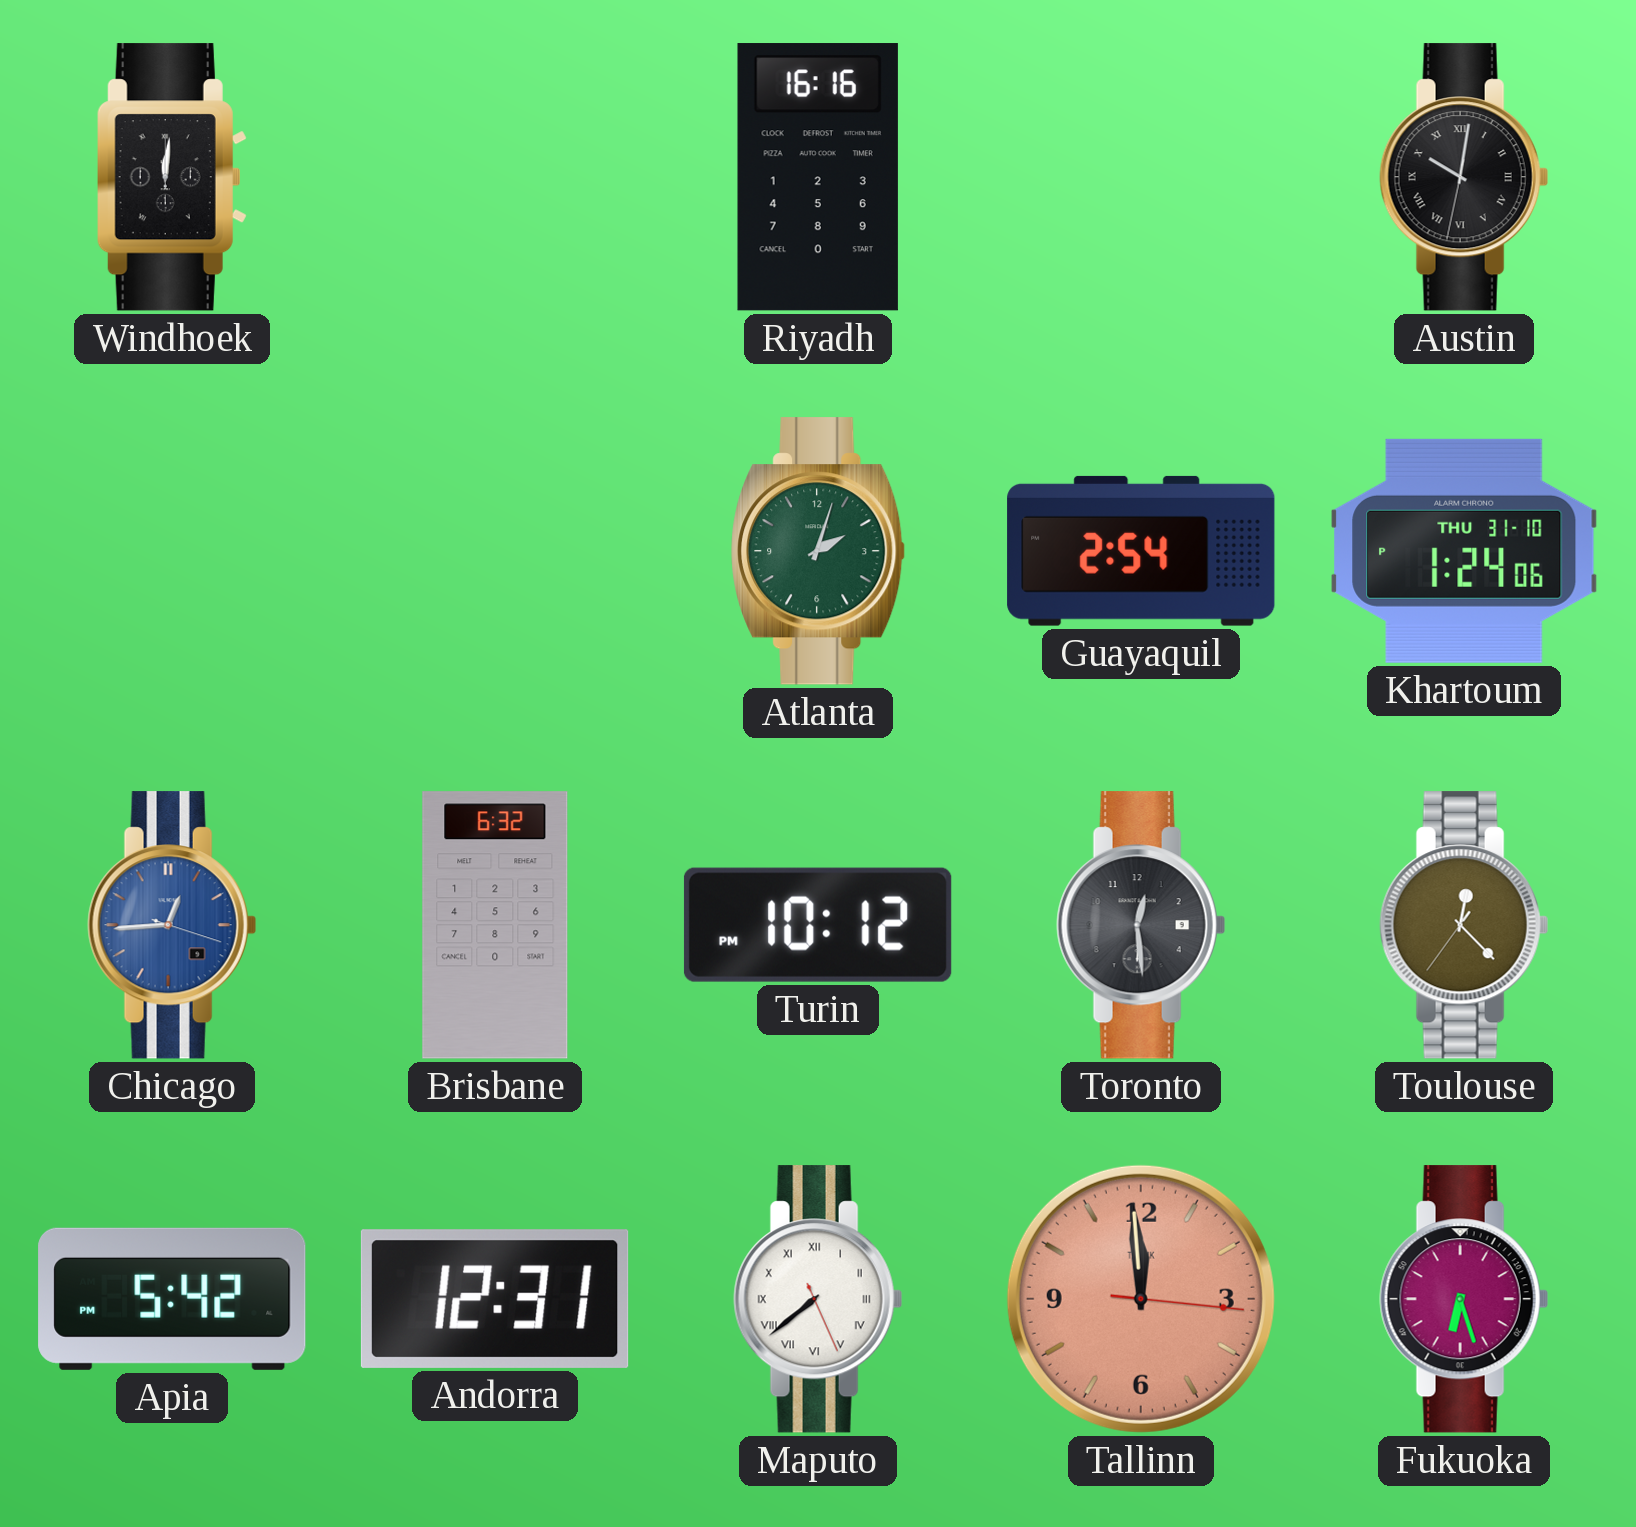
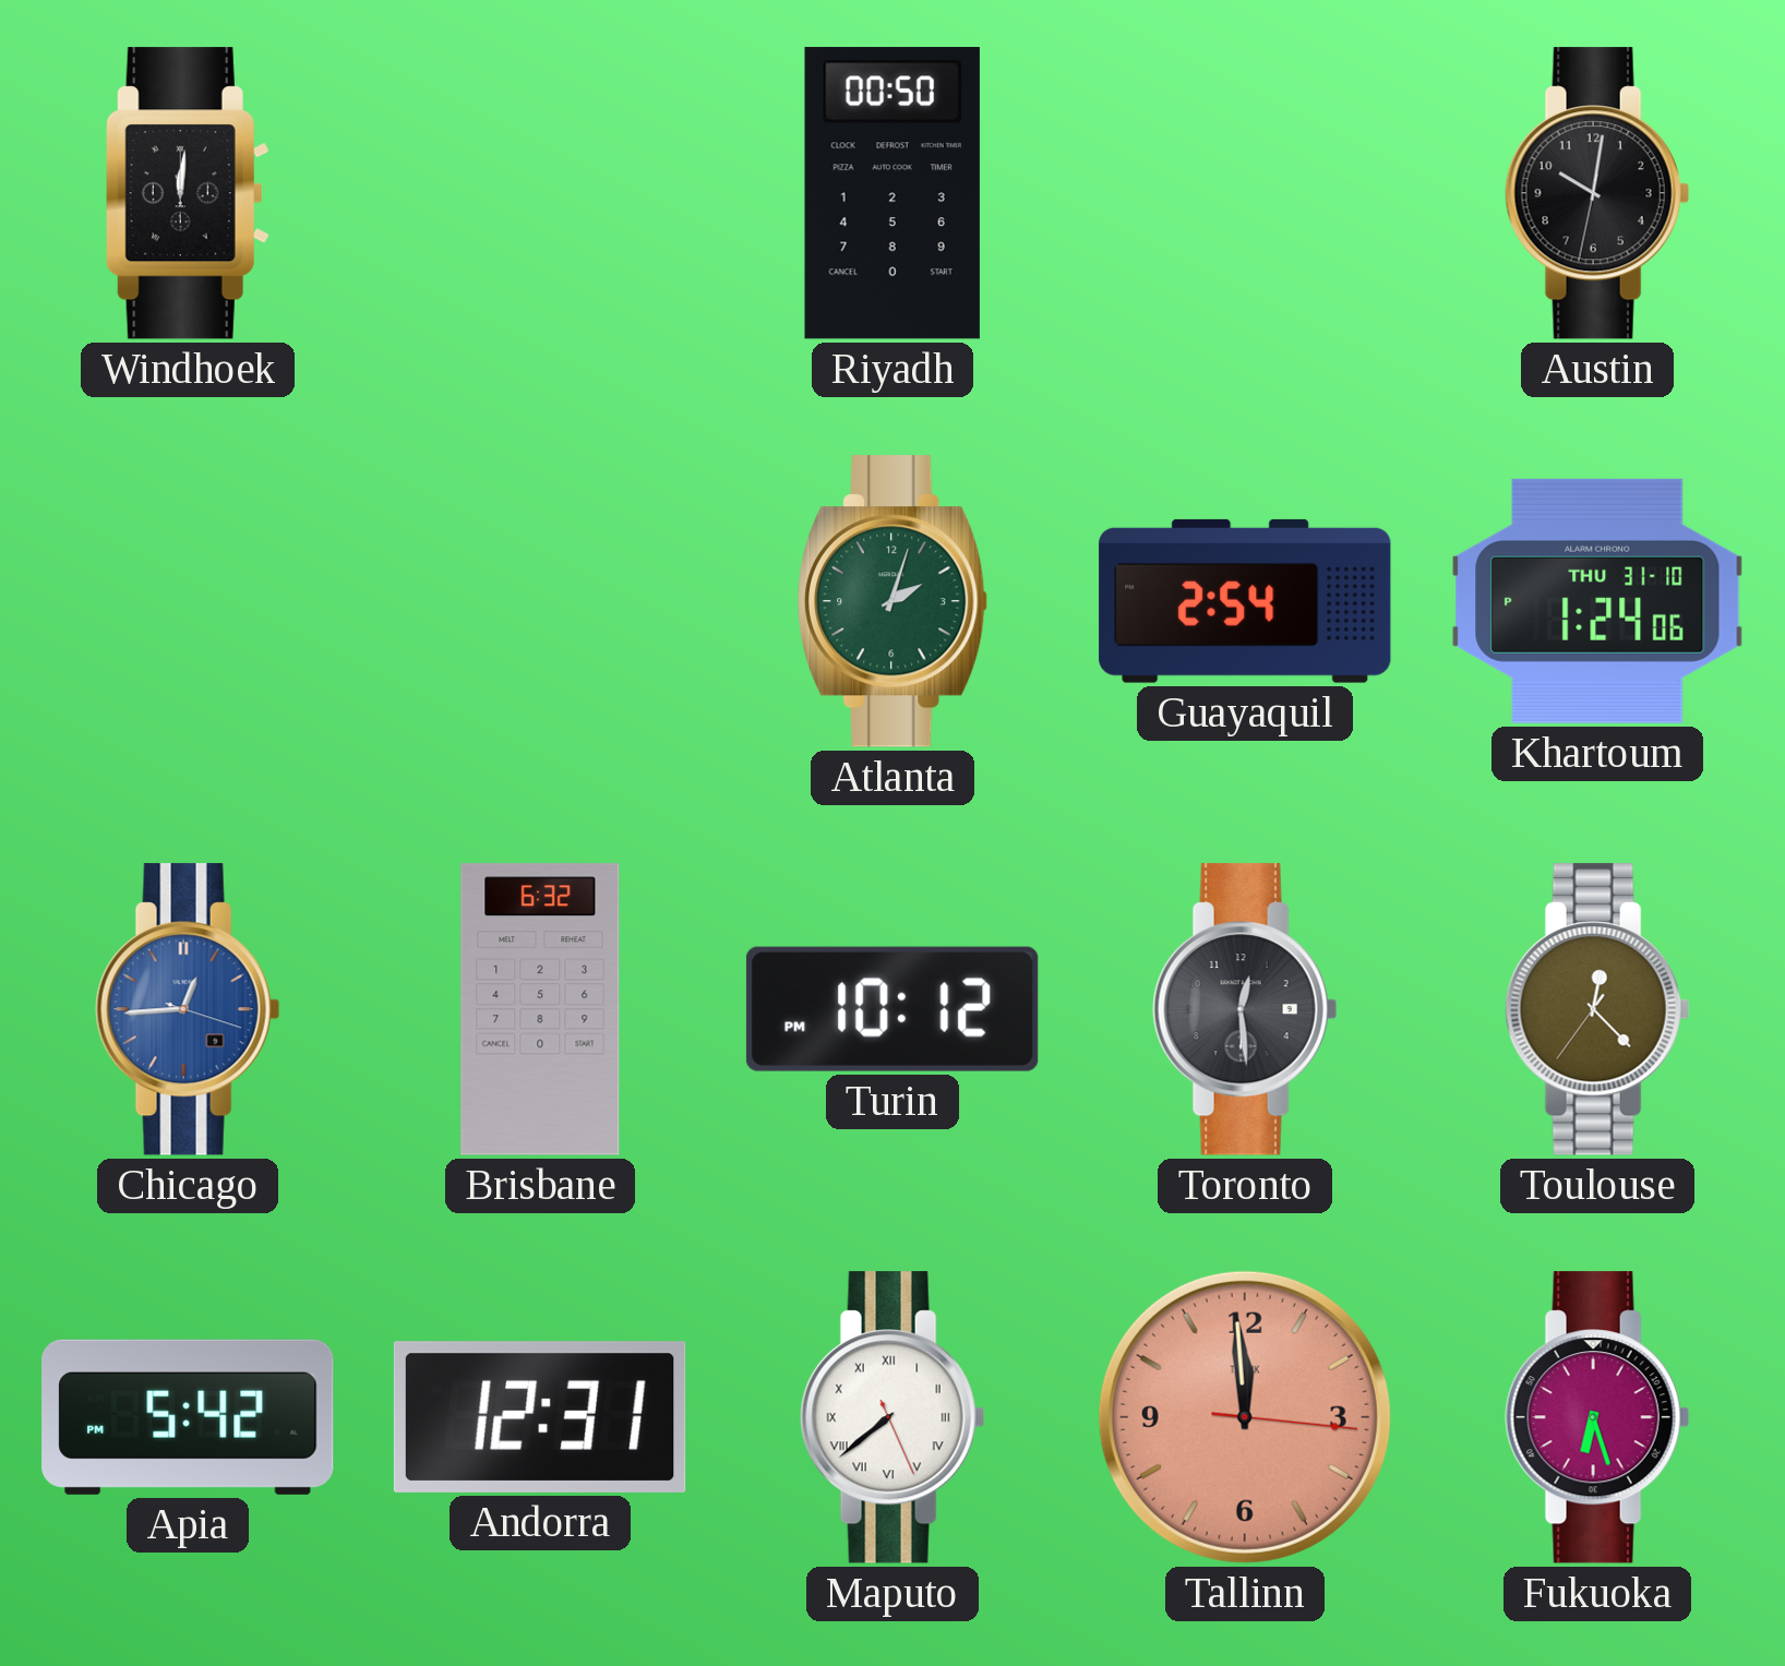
Riyadh: 16:16 -> 00:50 (893, 193)
Austin numerals: Roman -> Arabic (1597, 193)
